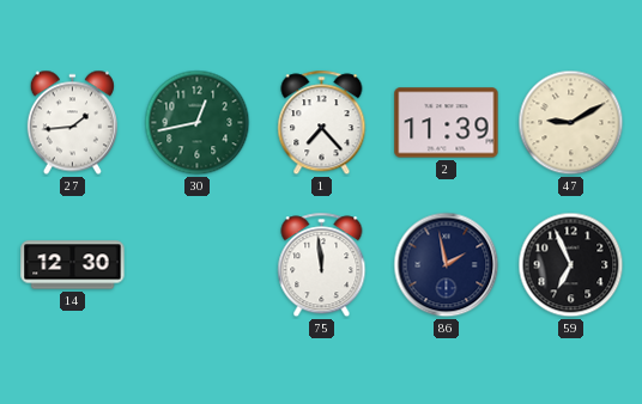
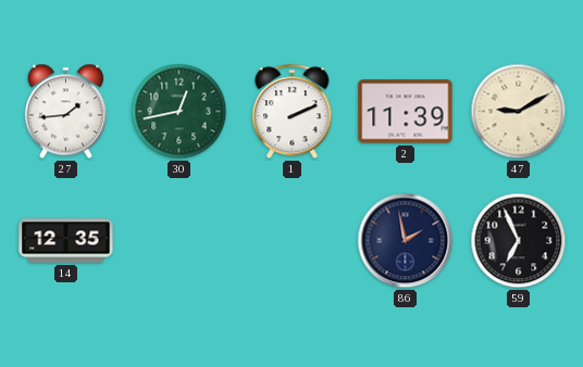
1: 7:23 -> 2:11 (293, 112)
14: 12:30 -> 12:35 (66, 241)
75: 11:59 -> none (322, 265)
